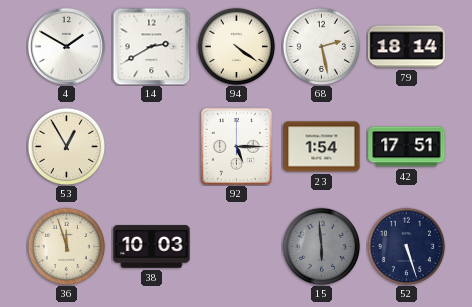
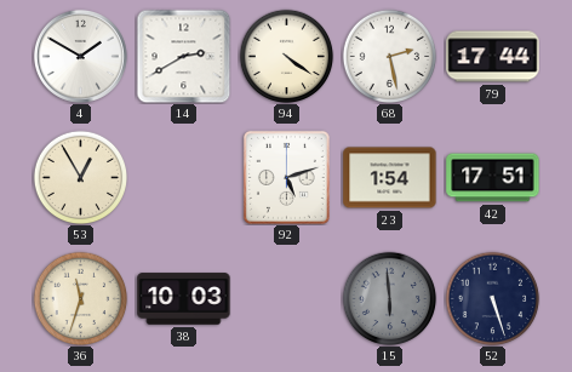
79: 18:14 -> 17:44 (493, 57)
92: 5:15 -> 5:12 (286, 177)
36: 11:57 -> 11:33 (80, 298)
